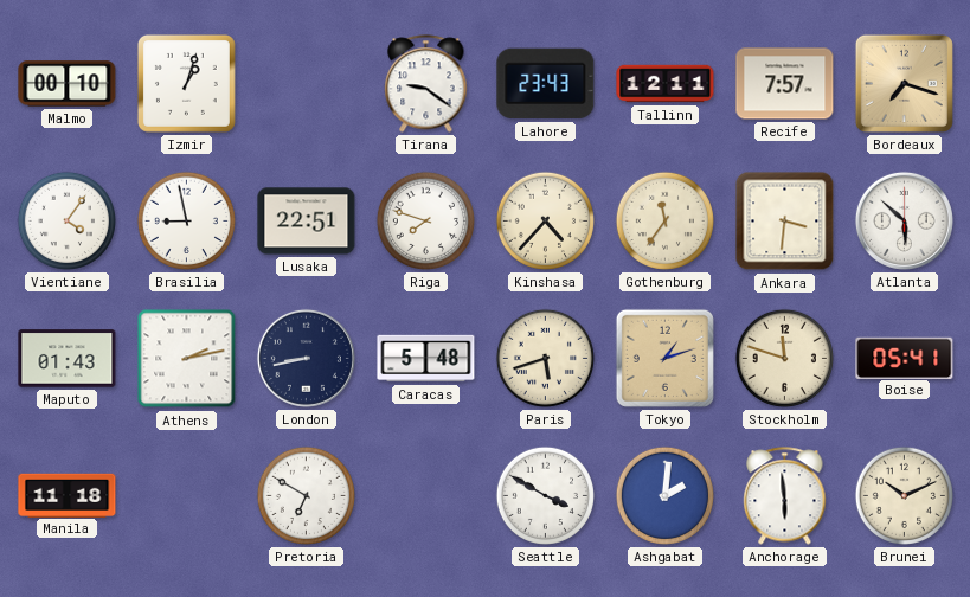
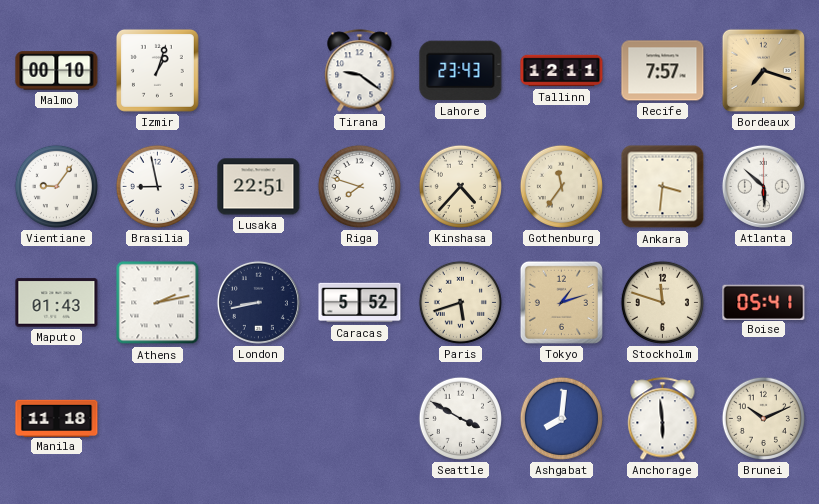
Vientiane: 4:06 -> 9:06 (56, 186)
Caracas: 5:48 -> 5:52 (360, 303)
Pretoria: 6:50 -> none (306, 495)
Ashgabat: 2:01 -> 8:01 (561, 418)
